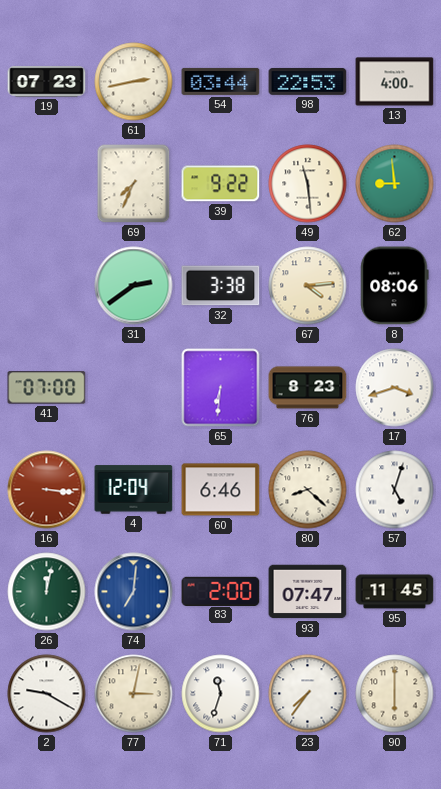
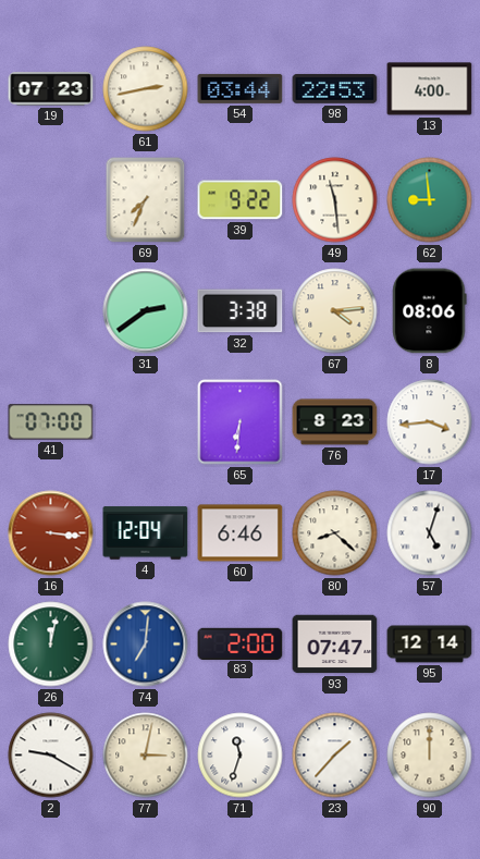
17: 3:42 -> 3:44 (430, 422)
95: 11:45 -> 12:14 (430, 645)
23: 7:36 -> 1:37 (335, 756)
90: 6:00 -> 12:00 (430, 756)
